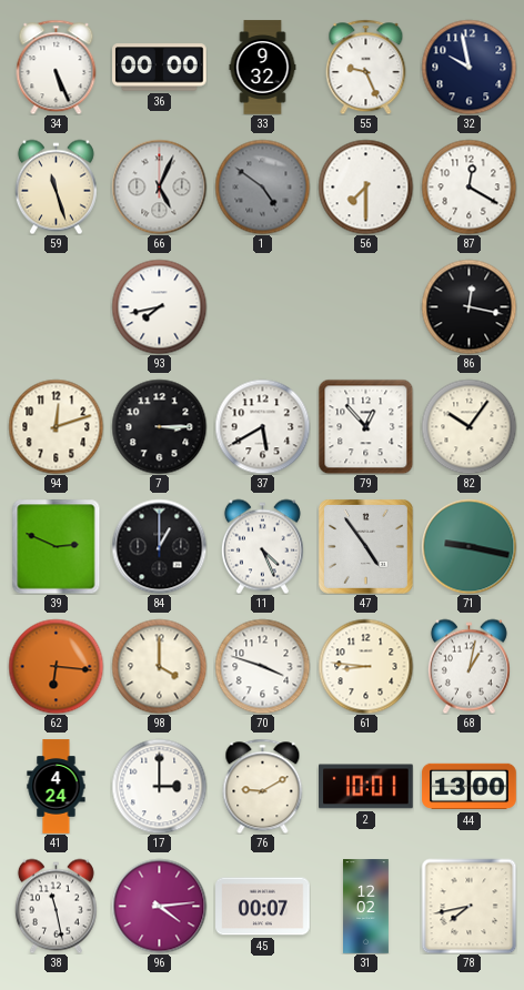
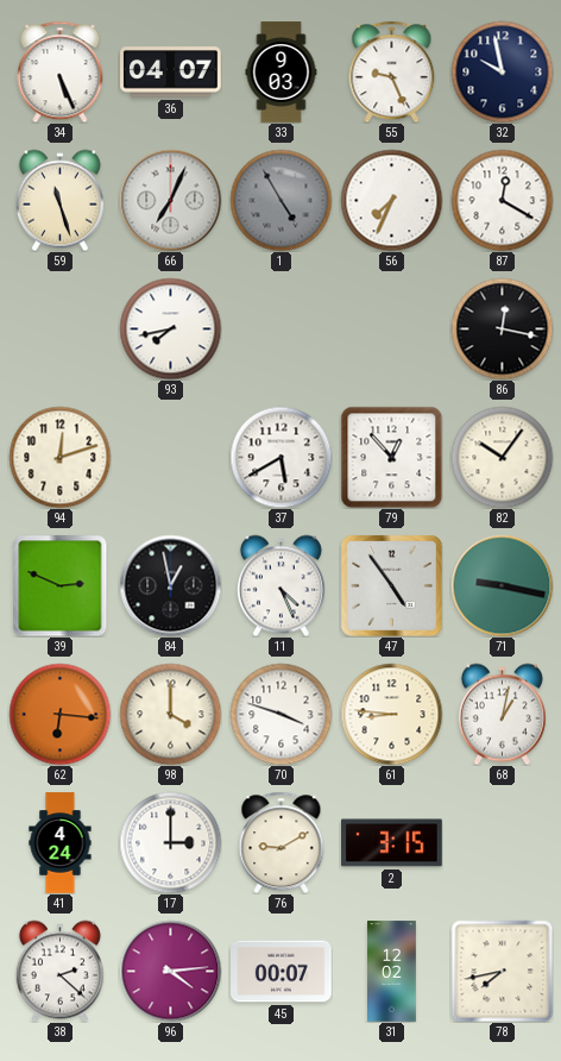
36: 00:00 -> 04:07 (171, 73)
33: 9:32 -> 9:03 (282, 73)
66: 5:04 -> 7:04 (170, 200)
1: 4:51 -> 4:55 (280, 200)
56: 7:30 -> 7:34 (391, 200)
7: 3:15 -> none (159, 426)
84: 1:00 -> 12:58 (170, 585)
2: 10:01 -> 3:15 (392, 843)
44: 13:00 -> none (470, 787)
38: 11:28 -> 2:22 (59, 971)
